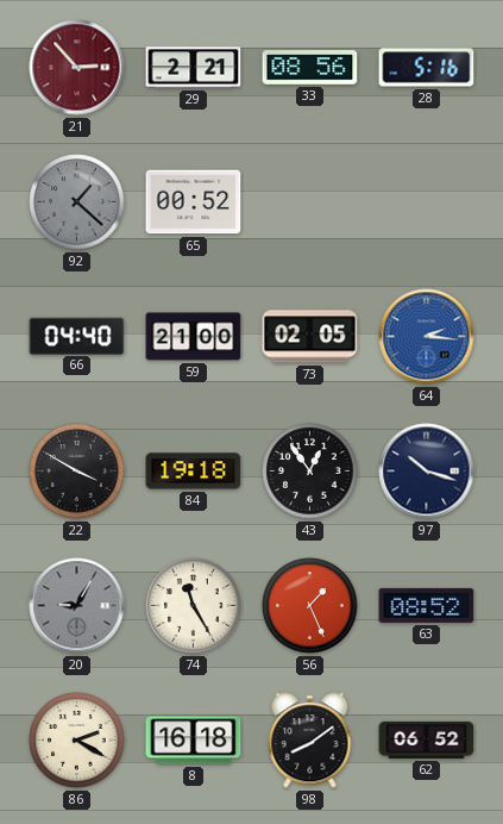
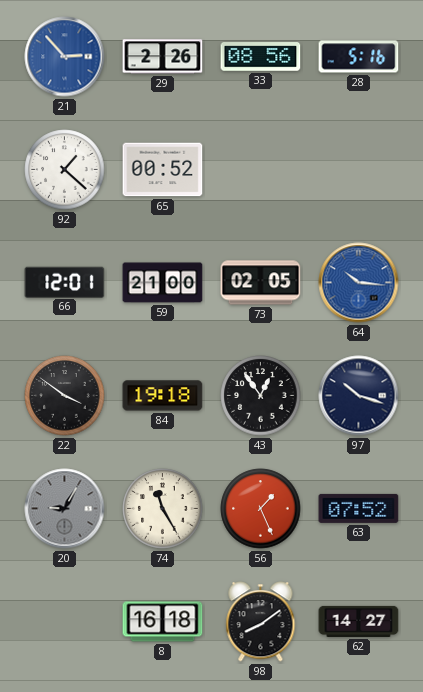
21 dial: burgundy -> blue (65, 57)
29: 2:21 -> 2:26 (163, 57)
92 dial: grey -> white (65, 170)
66: 04:40 -> 12:01 (65, 282)
64: 2:16 -> 10:16 (359, 283)
22: 3:50 -> 3:51 (65, 396)
63: 08:52 -> 07:52 (359, 508)
86: 2:20 -> none (77, 741)
62: 06:52 -> 14:27 (359, 621)
